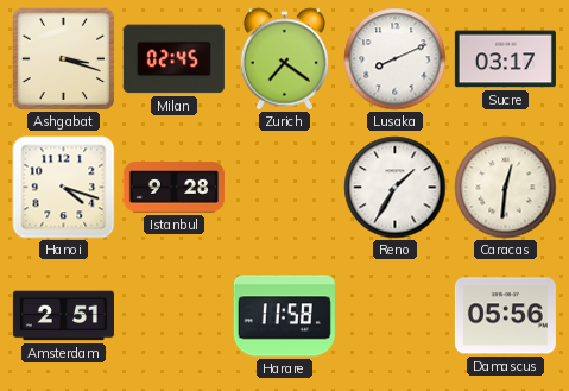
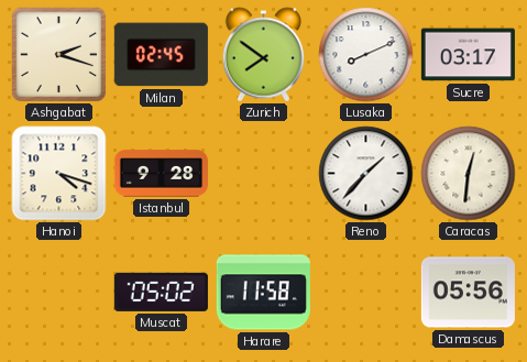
Ashgabat: 3:18 -> 2:18 (59, 55)
Zurich: 7:21 -> 7:51 (264, 55)
Reno: 1:35 -> 1:37 (366, 174)
Amsterdam: 2:51 -> none (63, 316)
Muscat: none -> 05:02 (161, 292)
